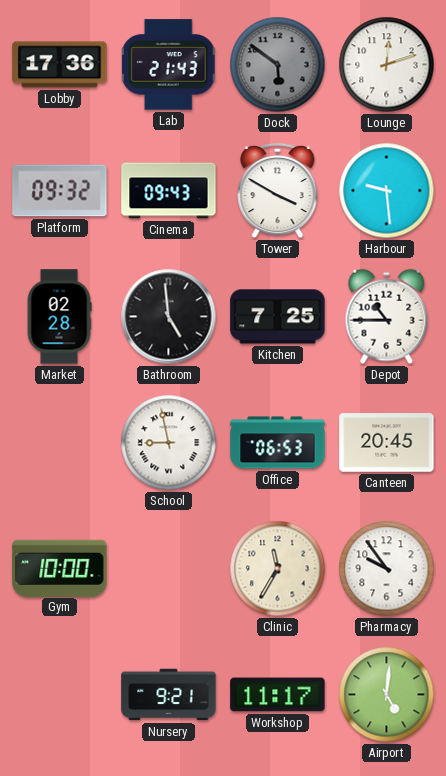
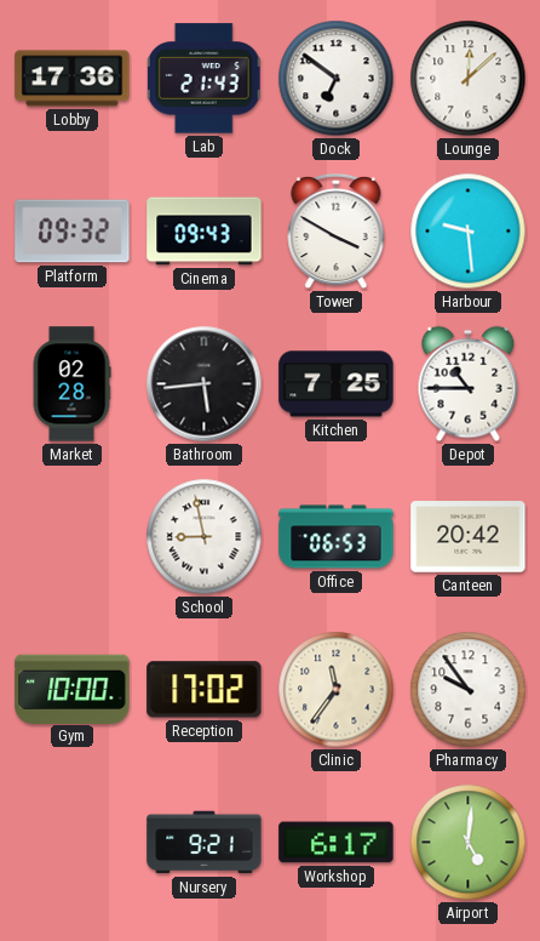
Dock: 5:51 -> 6:51 (337, 79)
Dock dial: grey -> white (337, 79)
Lounge: 12:12 -> 12:08 (469, 79)
Bathroom: 4:59 -> 5:44 (205, 384)
Canteen: 20:45 -> 20:42 (469, 537)
Reception: none -> 17:02 (205, 690)
Clinic: 11:35 -> 11:36 (337, 690)
Workshop: 11:17 -> 6:17 (337, 843)
